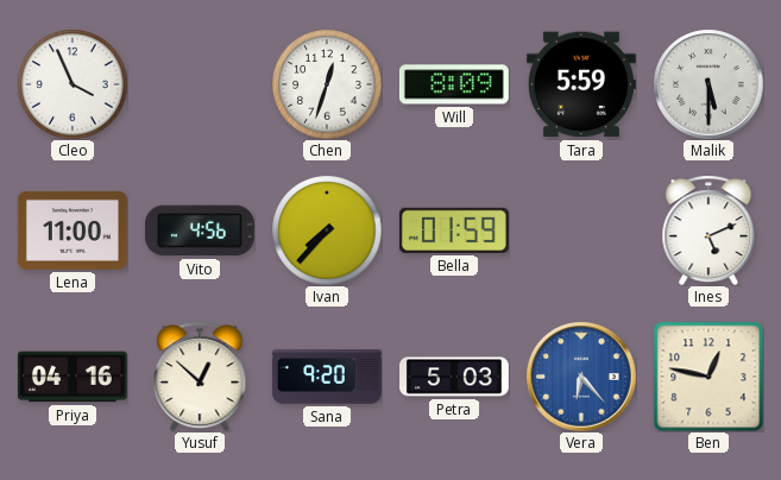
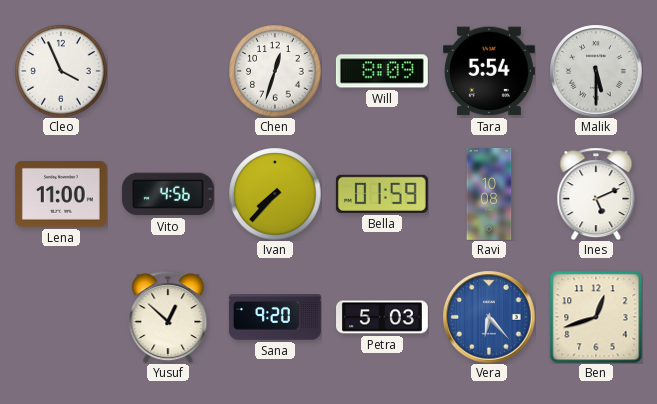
Tara: 5:59 -> 5:54 (489, 71)
Ravi: none -> 10:08 (489, 195)
Priya: 04:16 -> none (73, 377)
Ben: 12:47 -> 12:42 (596, 317)
